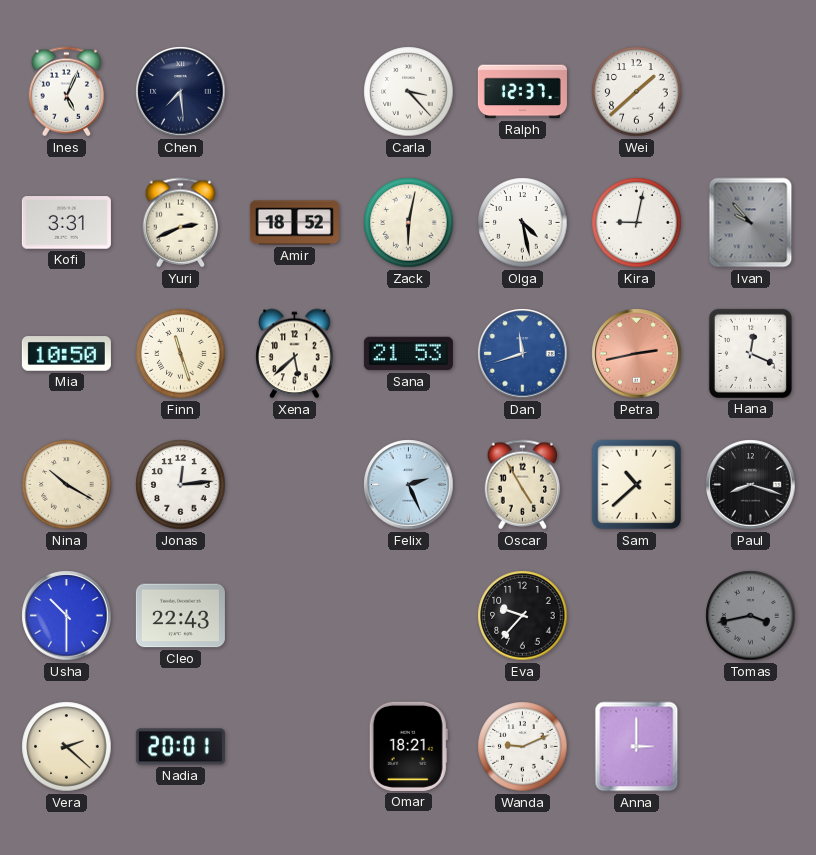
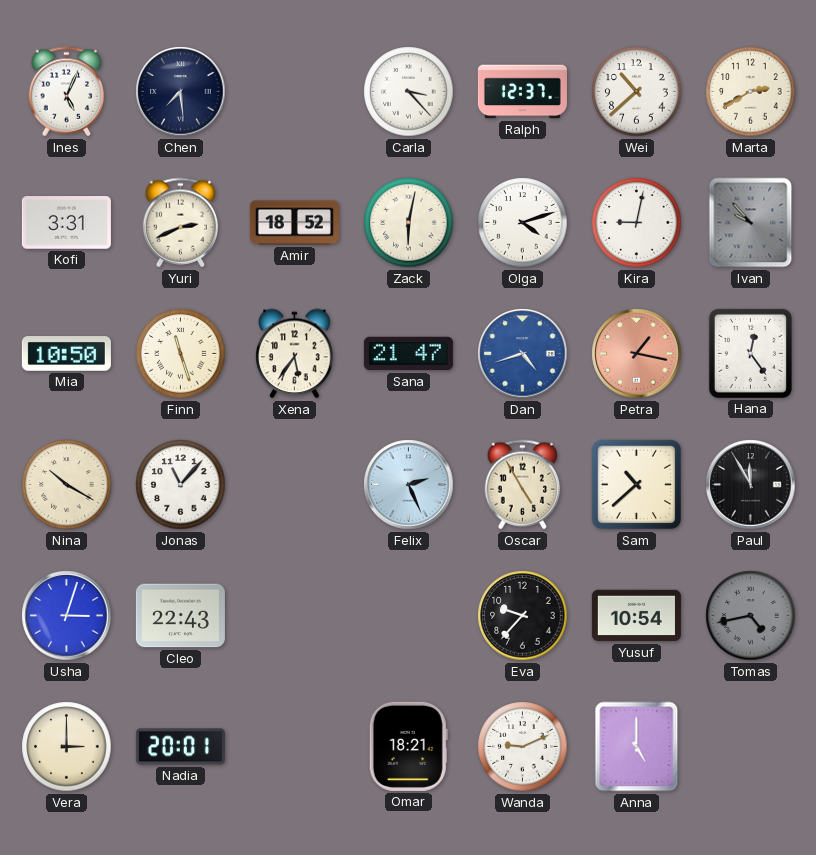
Wei: 1:38 -> 10:38 (637, 92)
Marta: none -> 2:40 (751, 92)
Olga: 4:28 -> 4:12 (523, 223)
Xena: 5:38 -> 5:36 (295, 354)
Sana: 21:53 -> 21:47 (408, 354)
Dan: 11:42 -> 4:42 (523, 354)
Petra: 2:43 -> 1:17 (637, 354)
Hana: 12:19 -> 12:24 (750, 353)
Jonas: 12:14 -> 11:07 (181, 485)
Paul: 8:18 -> 11:55 (751, 485)
Usha: 10:30 -> 3:03 (67, 616)
Yusuf: none -> 10:54 (636, 616)
Tomas: 3:43 -> 4:43 (751, 616)
Vera: 2:22 -> 3:00 (67, 747)
Anna: 3:00 -> 5:00 (637, 747)
